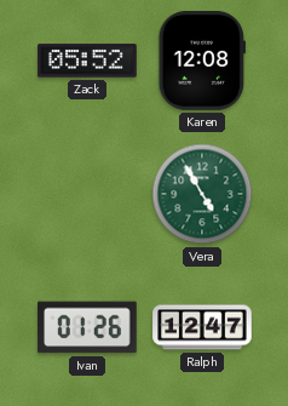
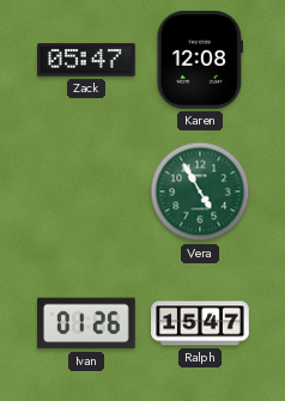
Zack: 05:52 -> 05:47 (86, 60)
Ralph: 12:47 -> 15:47 (200, 323)
